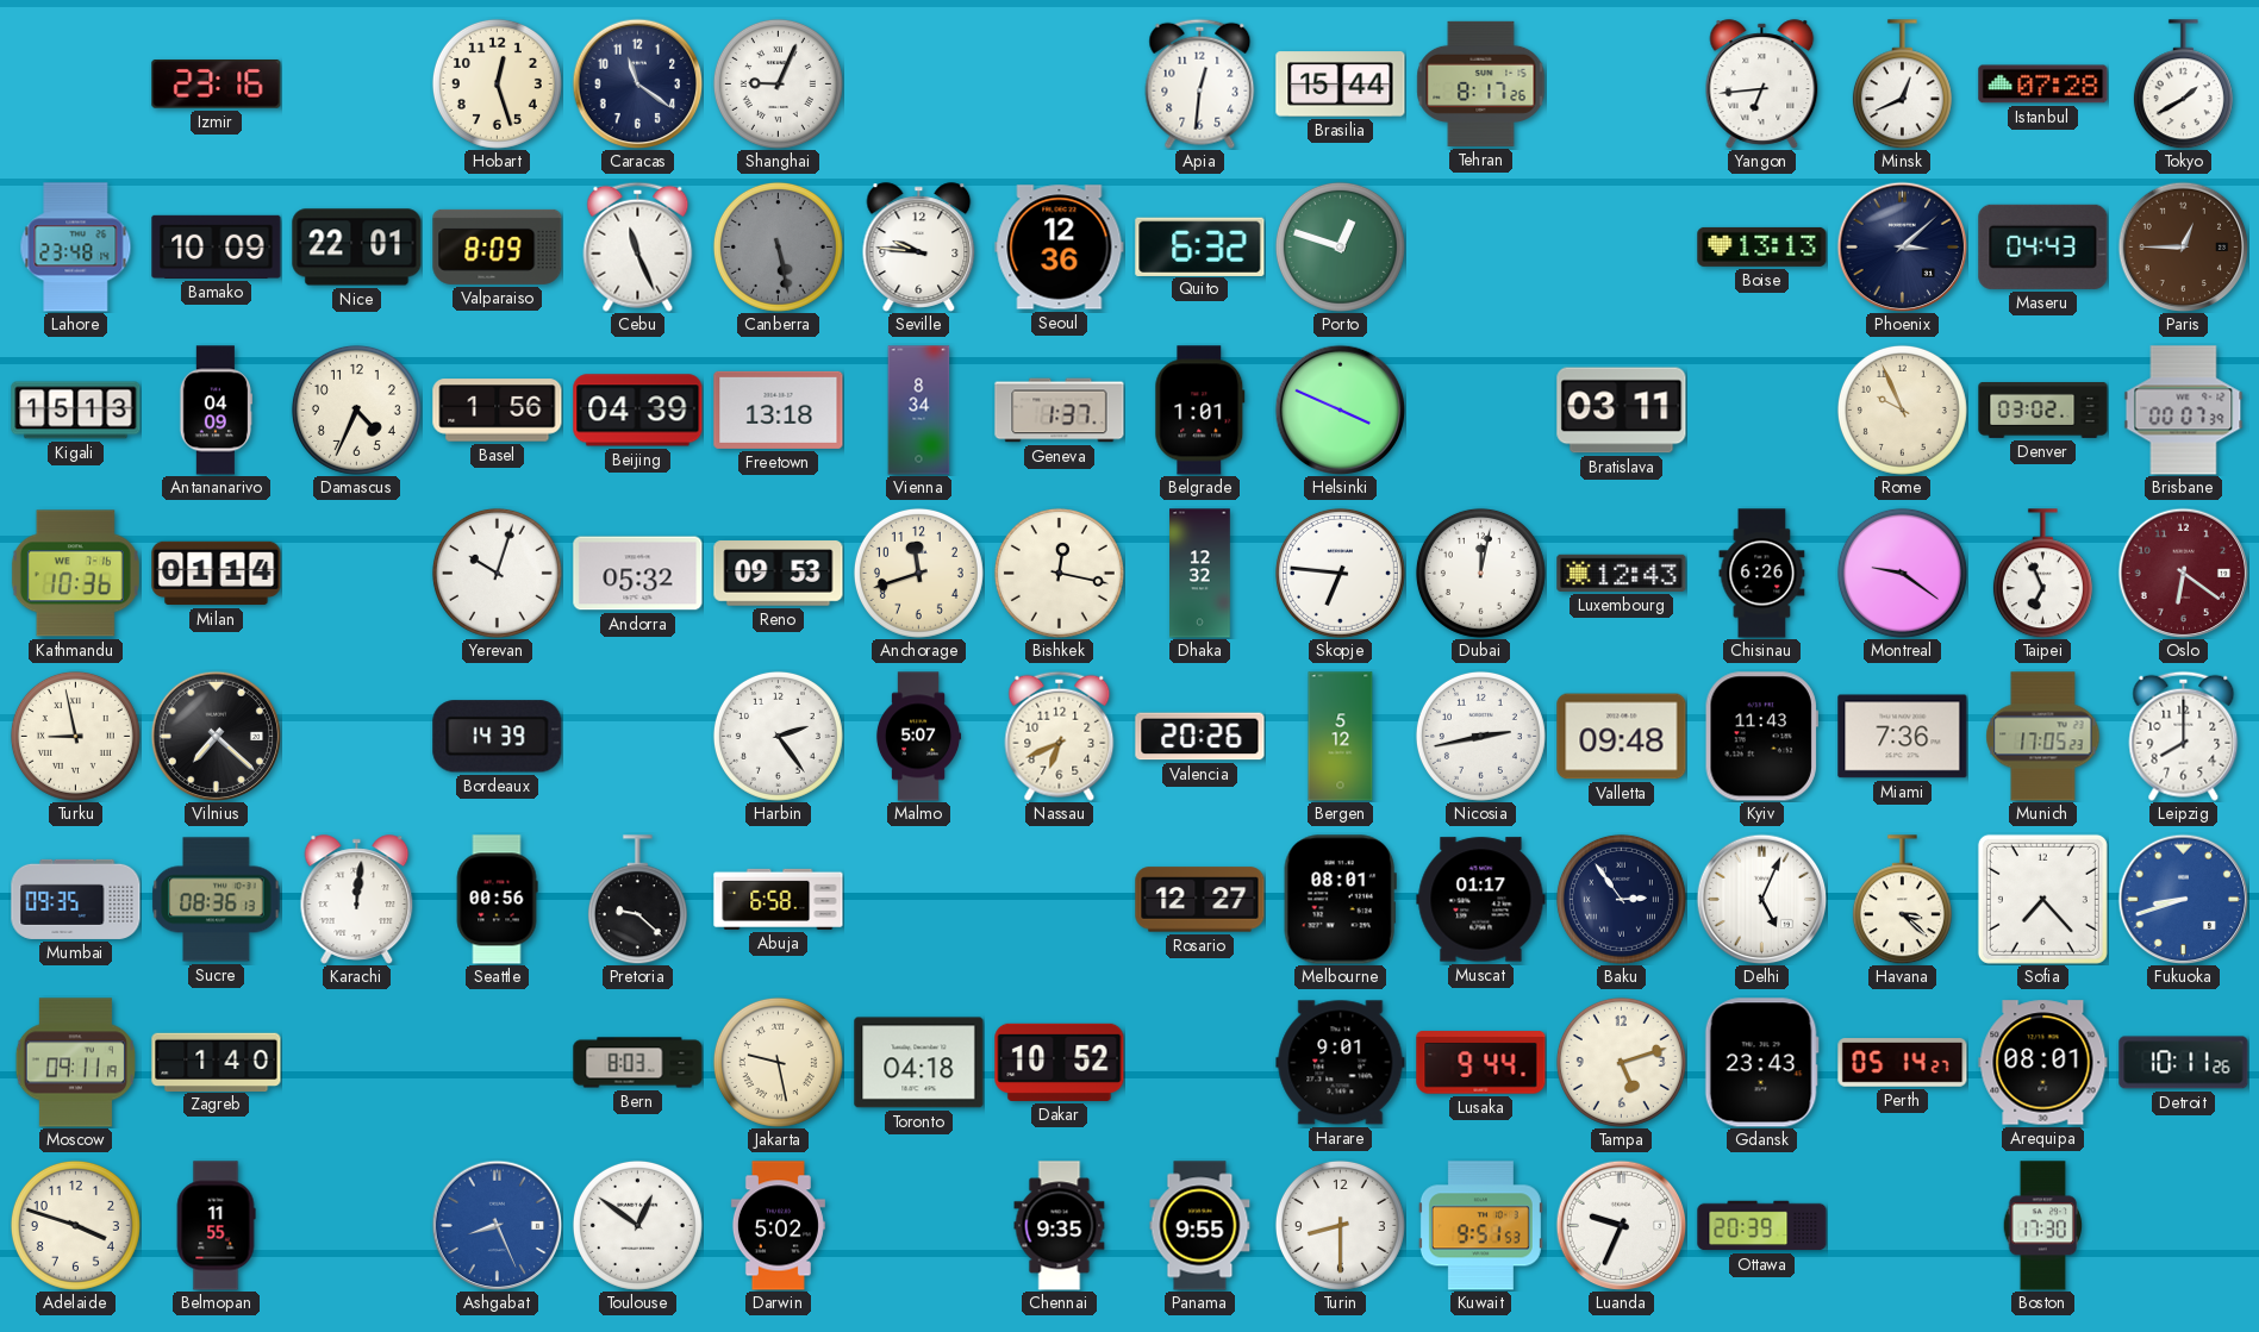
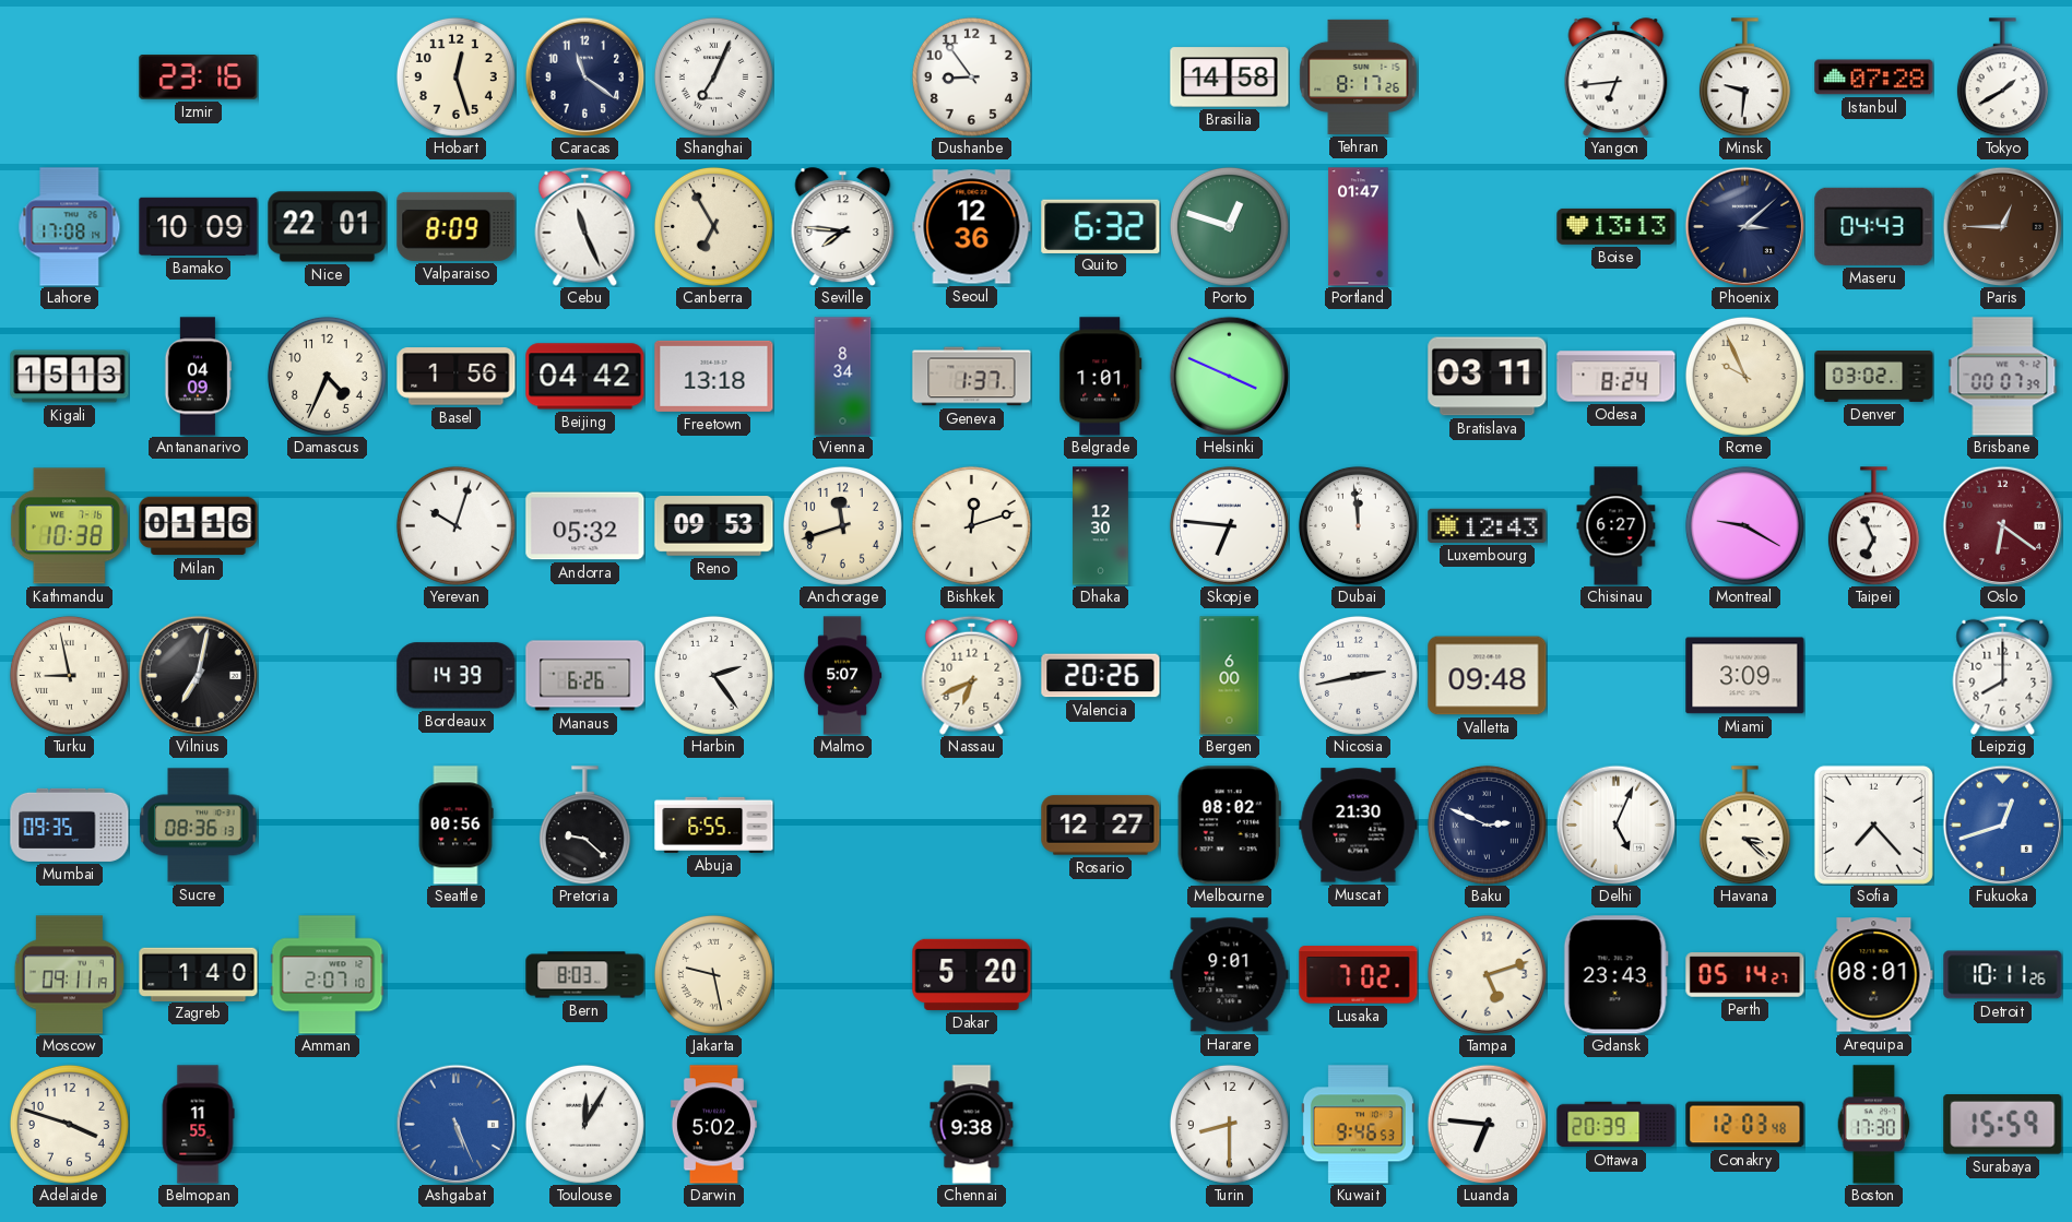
Shanghai: 9:04 -> 7:04 (713, 76)
Dushanbe: none -> 8:54 (971, 76)
Apia: 12:31 -> none (1200, 83)
Brasilia: 15:44 -> 14:58 (1230, 78)
Minsk: 12:41 -> 9:31 (1744, 78)
Lahore: 23:48 -> 17:08 (70, 227)
Canberra: 5:28 -> 6:55 (713, 226)
Canberra dial: grey -> cream (713, 226)
Seville: 9:46 -> 7:46 (843, 227)
Portland: none -> 01:47 (1359, 227)
Beijing: 04:39 -> 04:42 (585, 377)
Odesa: none -> 8:24 (1617, 377)
Kathmandu: 10:36 -> 10:38 (69, 526)
Milan: 01:14 -> 01:16 (199, 526)
Bishkek: 12:17 -> 12:12 (971, 525)
Dhaka: 12:32 -> 12:30 (1101, 526)
Dubai: 12:02 -> 11:59 (1358, 525)
Chisinau: 6:26 -> 6:27 (1617, 526)
Montreal: 9:21 -> 9:20 (1744, 525)
Vilnius: 7:22 -> 7:02 (198, 675)
Manaus: none -> 6:26 (585, 676)
Bergen: 5:12 -> 6:00 (1230, 676)
Kyiv: 11:43 -> none (1761, 737)
Miami: 7:36 -> 3:09 (1745, 676)
Munich: 17:05 -> none (2043, 737)
Karachi: 12:01 -> none (357, 900)
Abuja: 6:58 -> 6:55 (714, 824)
Melbourne: 08:01 -> 08:02 (1229, 826)
Muscat: 01:17 -> 21:30 (1359, 826)
Baku: 2:54 -> 2:49 (1487, 824)
Fukuoka: 8:42 -> 12:42 (2002, 824)
Amman: none -> 2:07 (328, 975)
Toronto: 04:18 -> none (919, 1063)
Dakar: 10:52 -> 5:20 (972, 974)
Lusaka: 9:44 -> 7:02 (1359, 975)
Ashgabat: 8:26 -> 5:26 (455, 1124)
Toulouse: 12:51 -> 12:05 (584, 1124)
Chennai: 9:35 -> 9:38 (972, 1125)
Panama: 9:55 -> none (1200, 1226)
Kuwait: 9:51 -> 9:46 (1358, 1125)
Luanda: 9:34 -> 6:46 (1487, 1124)
Conakry: none -> 12:03 (1745, 1125)
Surabaya: none -> 15:59 (2003, 1125)
